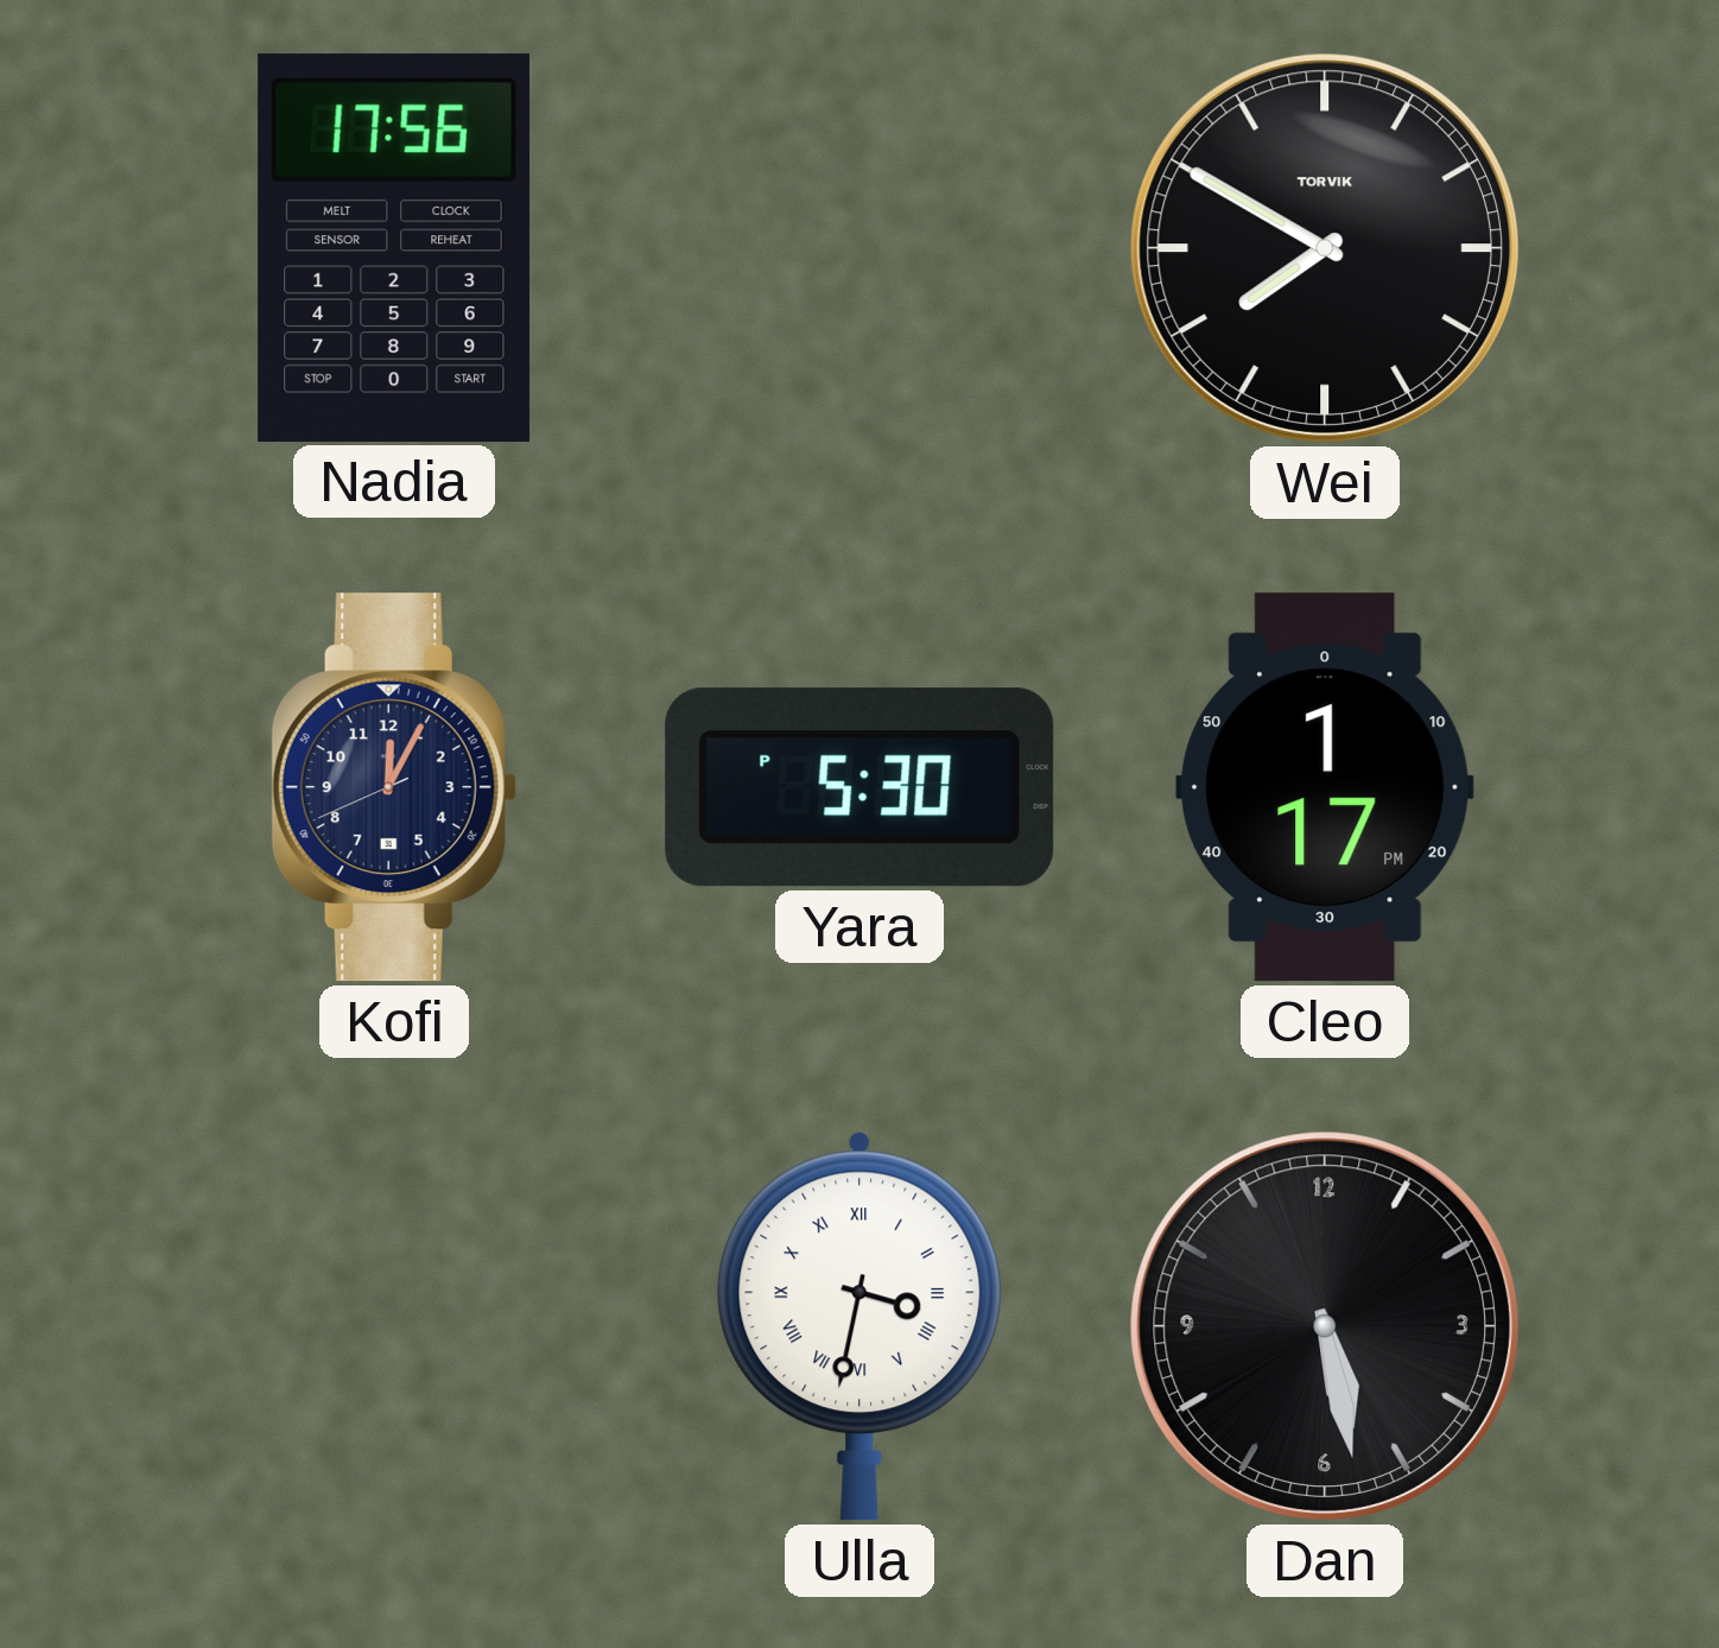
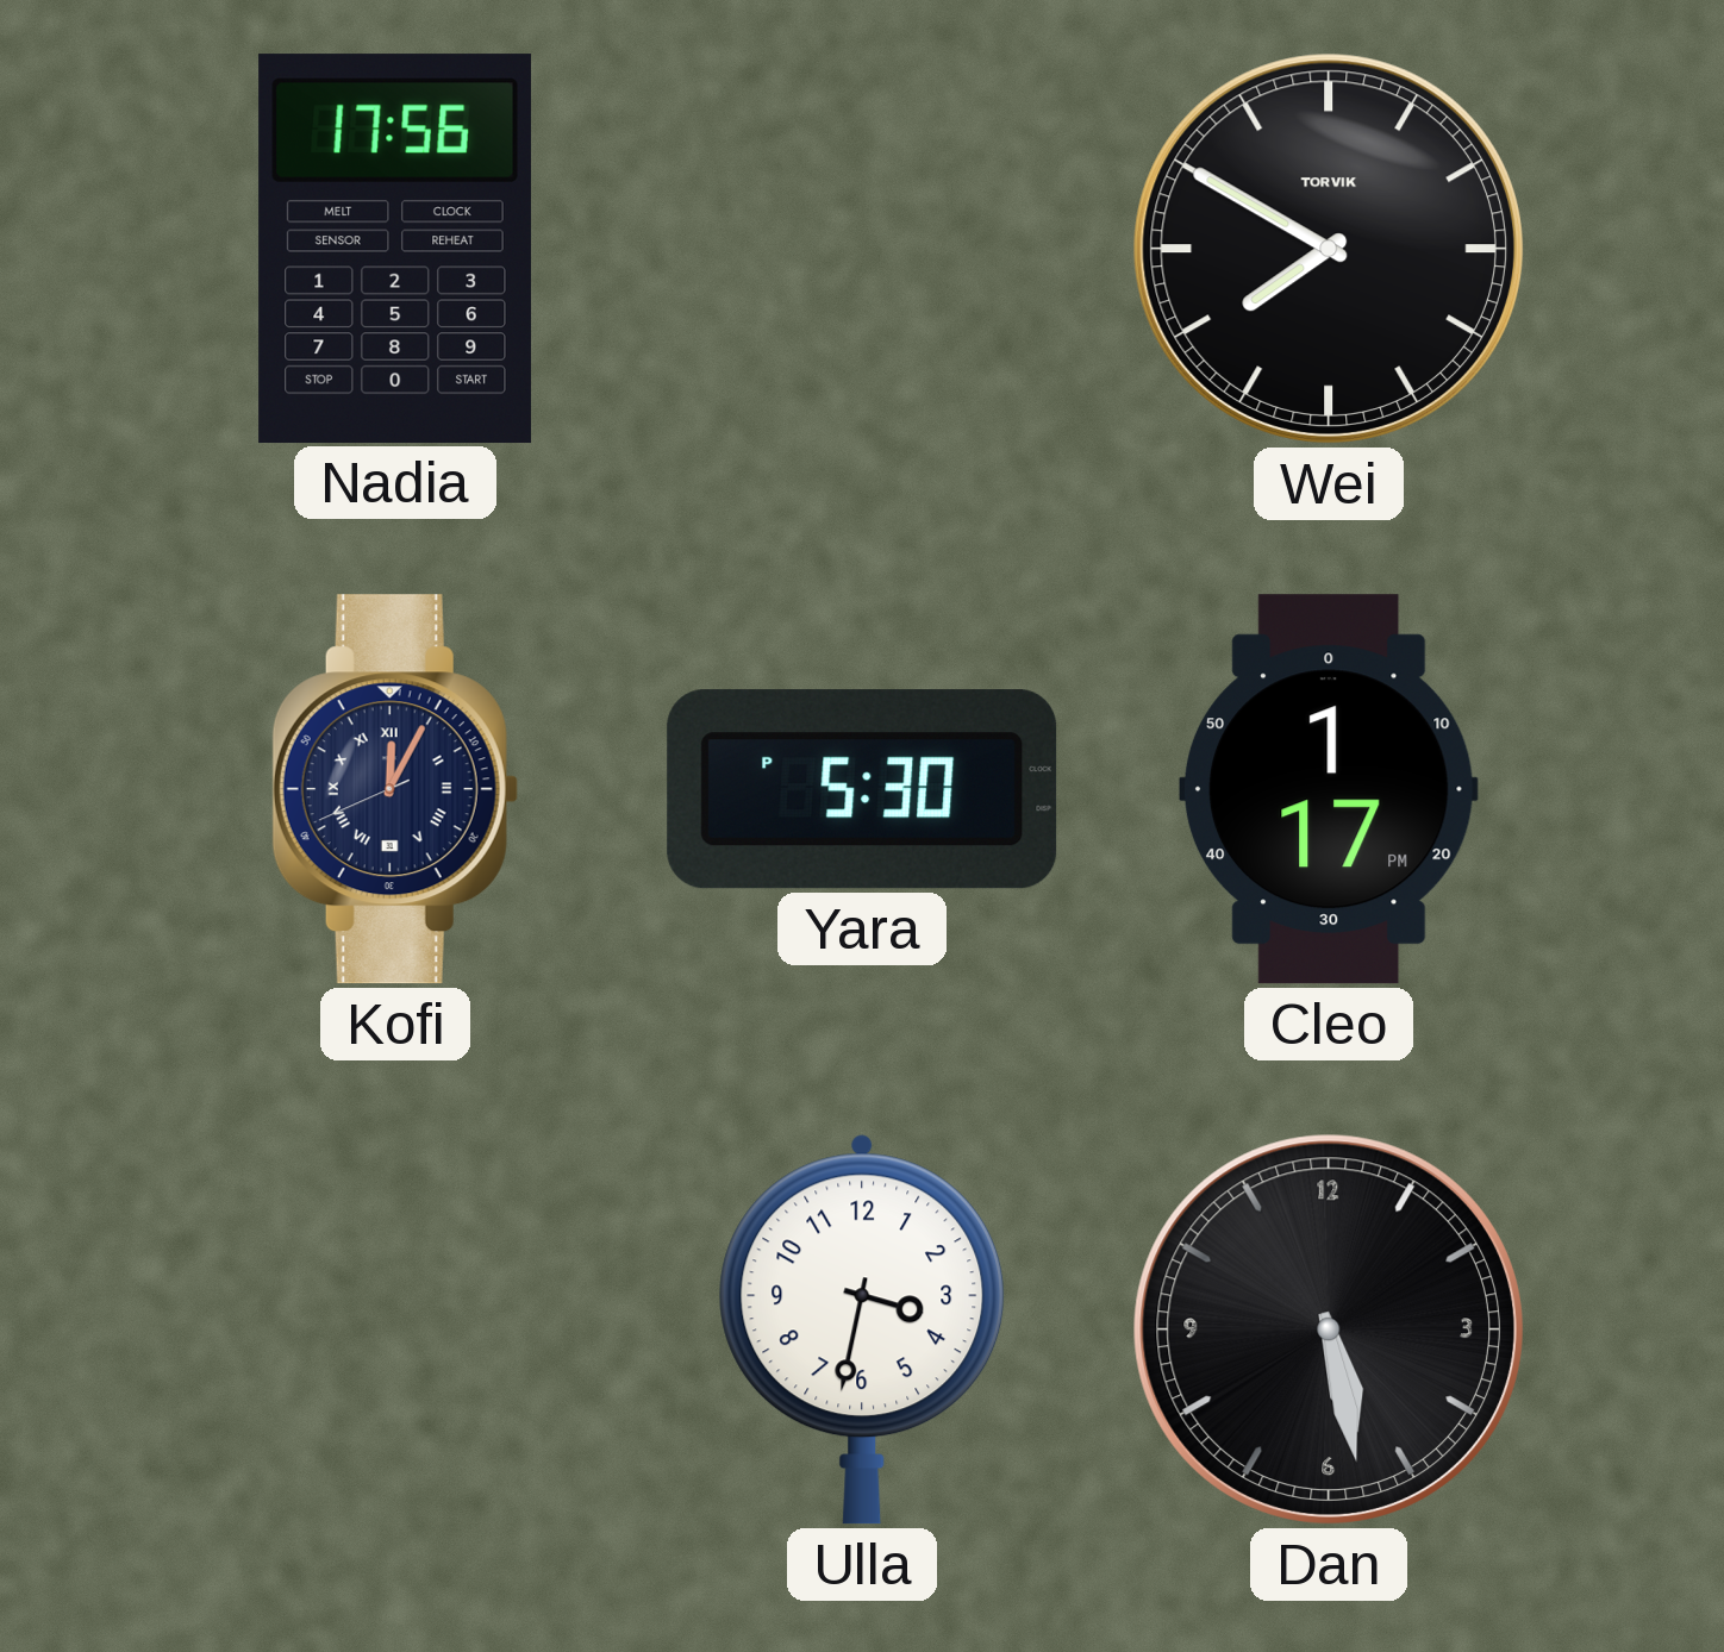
Kofi numerals: Arabic -> Roman (395, 789)
Ulla numerals: Roman -> Arabic (862, 1329)
